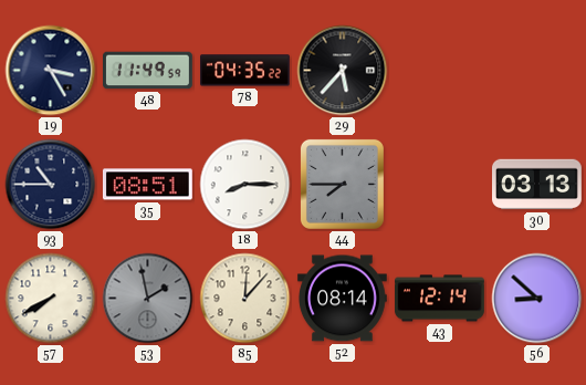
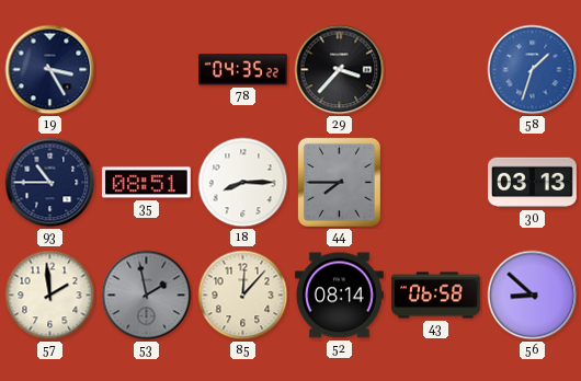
48: 11:49 -> none (148, 71)
29: 5:37 -> 3:37 (340, 70)
58: none -> 1:33 (533, 70)
57: 7:40 -> 1:59 (50, 296)
43: 12:14 -> 06:58 (436, 296)
